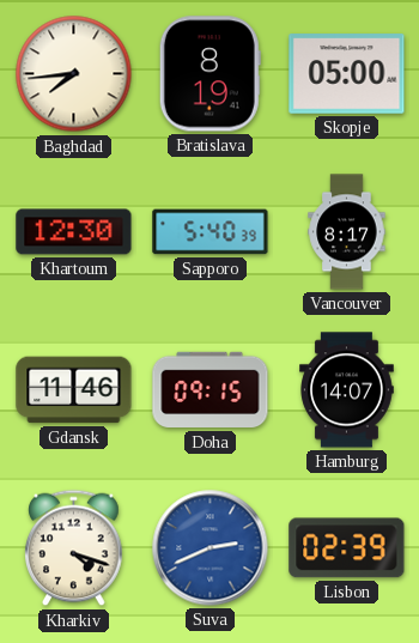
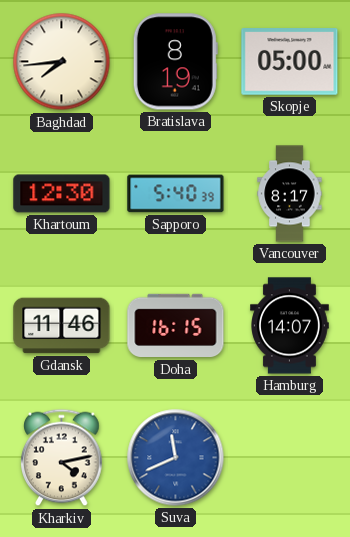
Doha: 09:15 -> 16:15 (176, 326)
Kharkiv: 4:18 -> 4:13 (62, 458)
Suva: 2:41 -> 11:41 (176, 458)
Lisbon: 02:39 -> none (347, 548)
